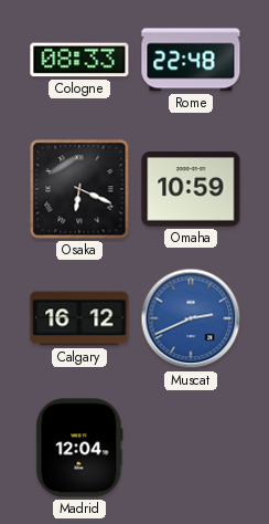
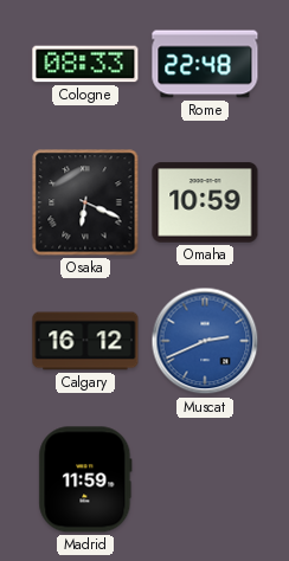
Madrid: 12:04 -> 11:59 (85, 479)
